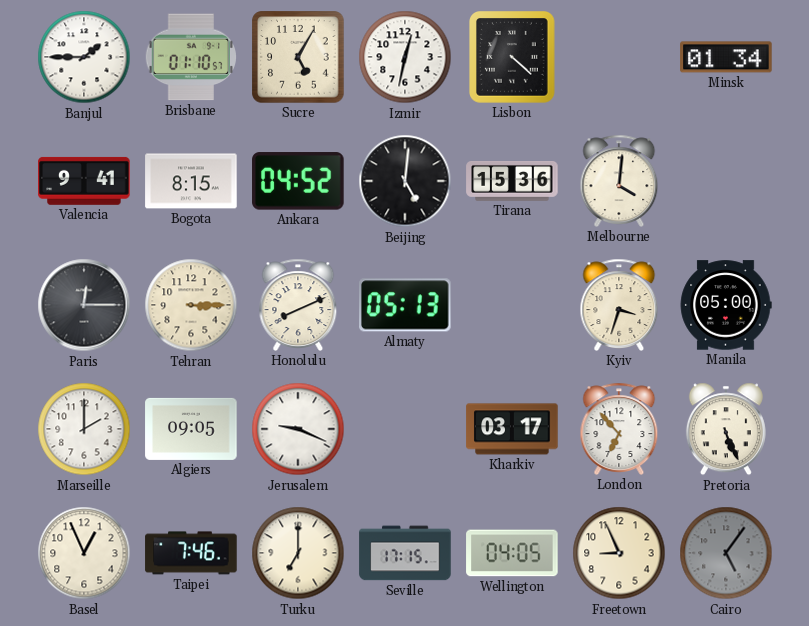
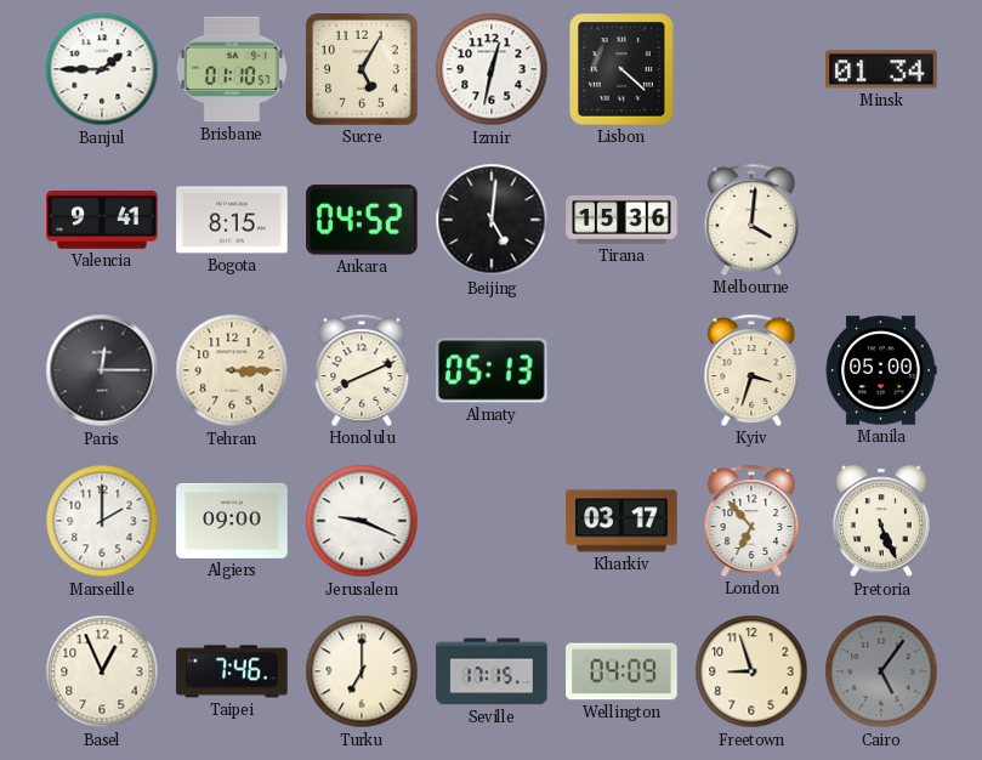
Algiers: 09:05 -> 09:00 (232, 521)
Wellington: 04:05 -> 04:09 (621, 671)
Freetown: 8:56 -> 8:57 (751, 671)
